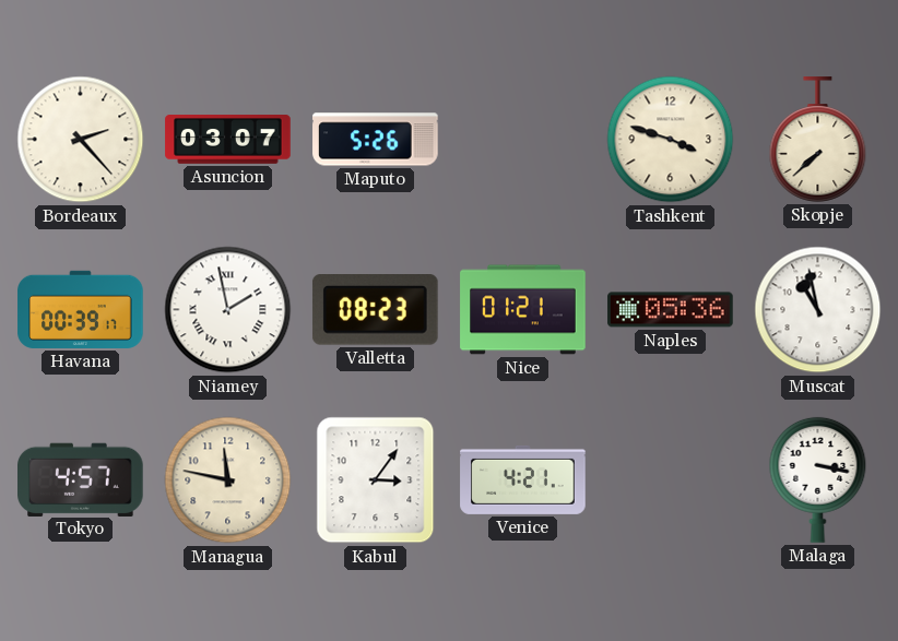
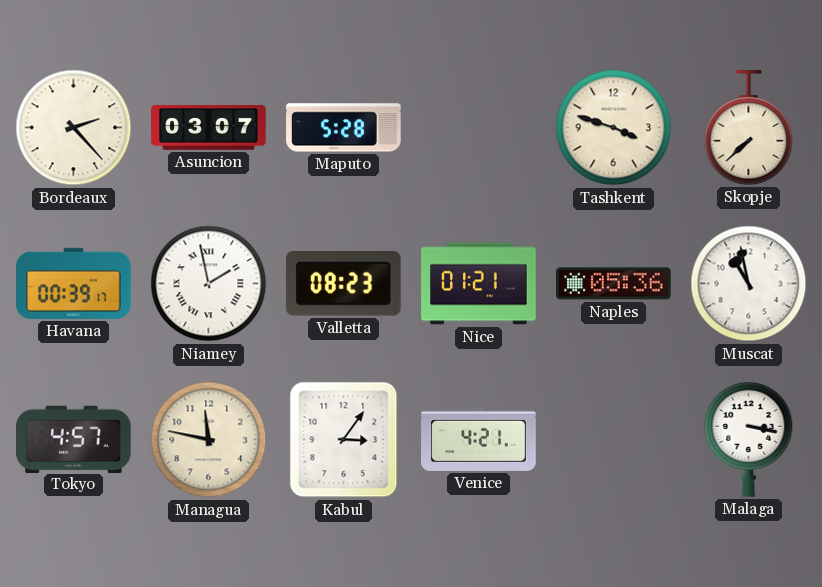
Maputo: 5:26 -> 5:28 (344, 128)
